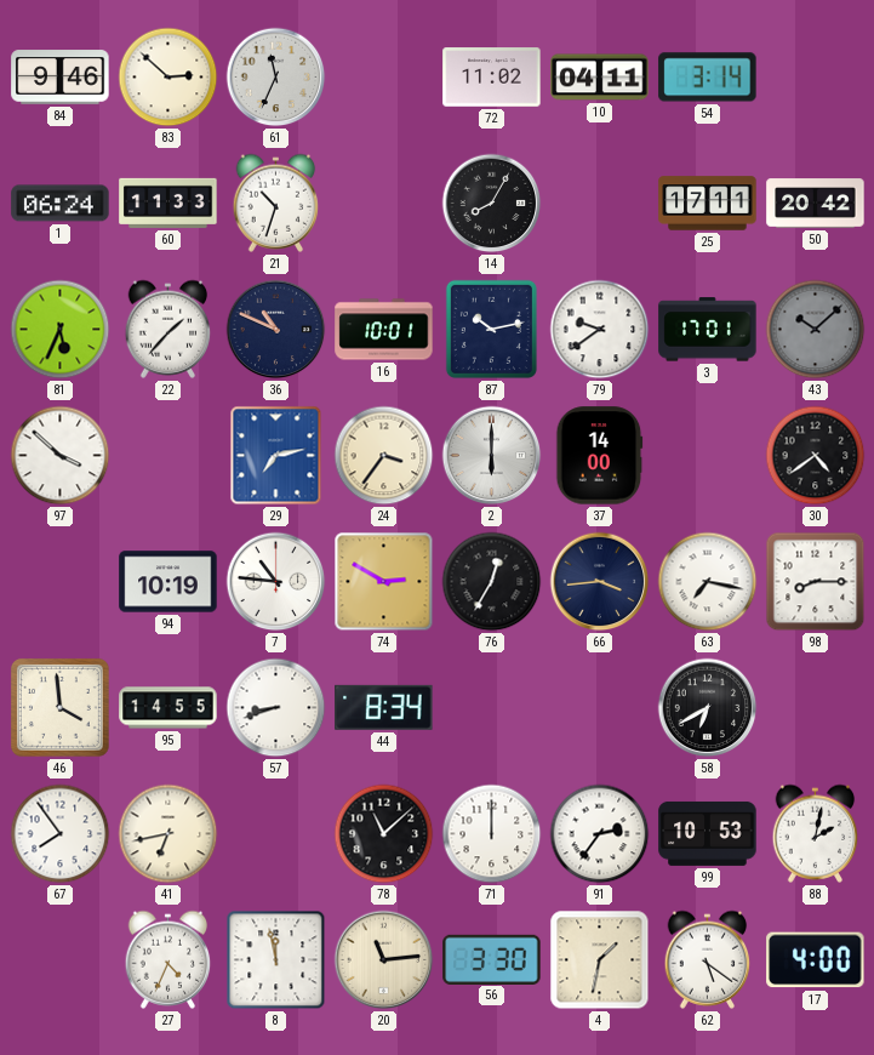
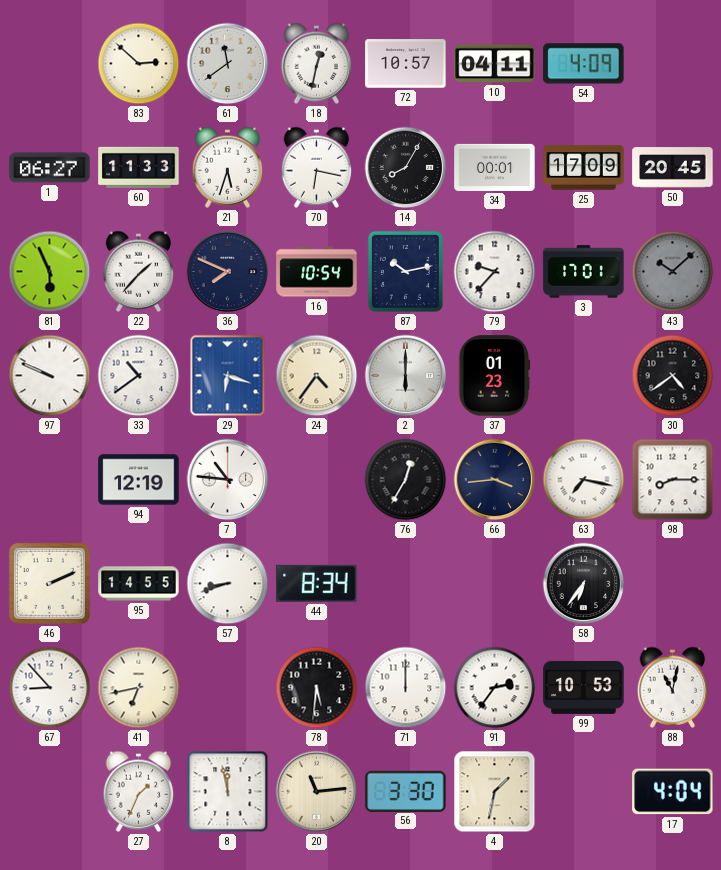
84: 9:46 -> none (61, 78)
61: 11:34 -> 11:39 (228, 64)
18: none -> 12:32 (317, 63)
72: 11:02 -> 10:57 (406, 64)
54: 3:14 -> 4:09 (584, 64)
1: 06:24 -> 06:27 (50, 168)
21: 10:33 -> 5:33 (228, 167)
70: none -> 6:17 (317, 167)
34: none -> 00:01 (495, 167)
25: 17:11 -> 17:09 (584, 168)
50: 20:42 -> 20:45 (673, 168)
81: 5:34 -> 5:56 (50, 272)
36: 10:49 -> 7:49 (228, 272)
16: 10:01 -> 10:54 (317, 272)
79: 9:39 -> 9:37 (495, 272)
97: 3:52 -> 9:49 (50, 376)
33: none -> 10:39 (139, 376)
29: 7:13 -> 6:18 (228, 376)
24: 3:36 -> 4:36 (317, 376)
37: 14:00 -> 01:23 (495, 376)
94: 10:19 -> 12:19 (139, 480)
74: 2:50 -> none (384, 582)
46: 3:59 -> 2:11 (49, 583)
58: 6:40 -> 6:36 (584, 584)
67: 7:54 -> 8:53 (50, 688)
78: 11:08 -> 5:31 (317, 688)
88: 2:02 -> 11:02 (673, 687)
27: 4:34 -> 1:34 (139, 791)
62: 5:21 -> none (708, 959)
17: 4:00 -> 4:04 (673, 792)
